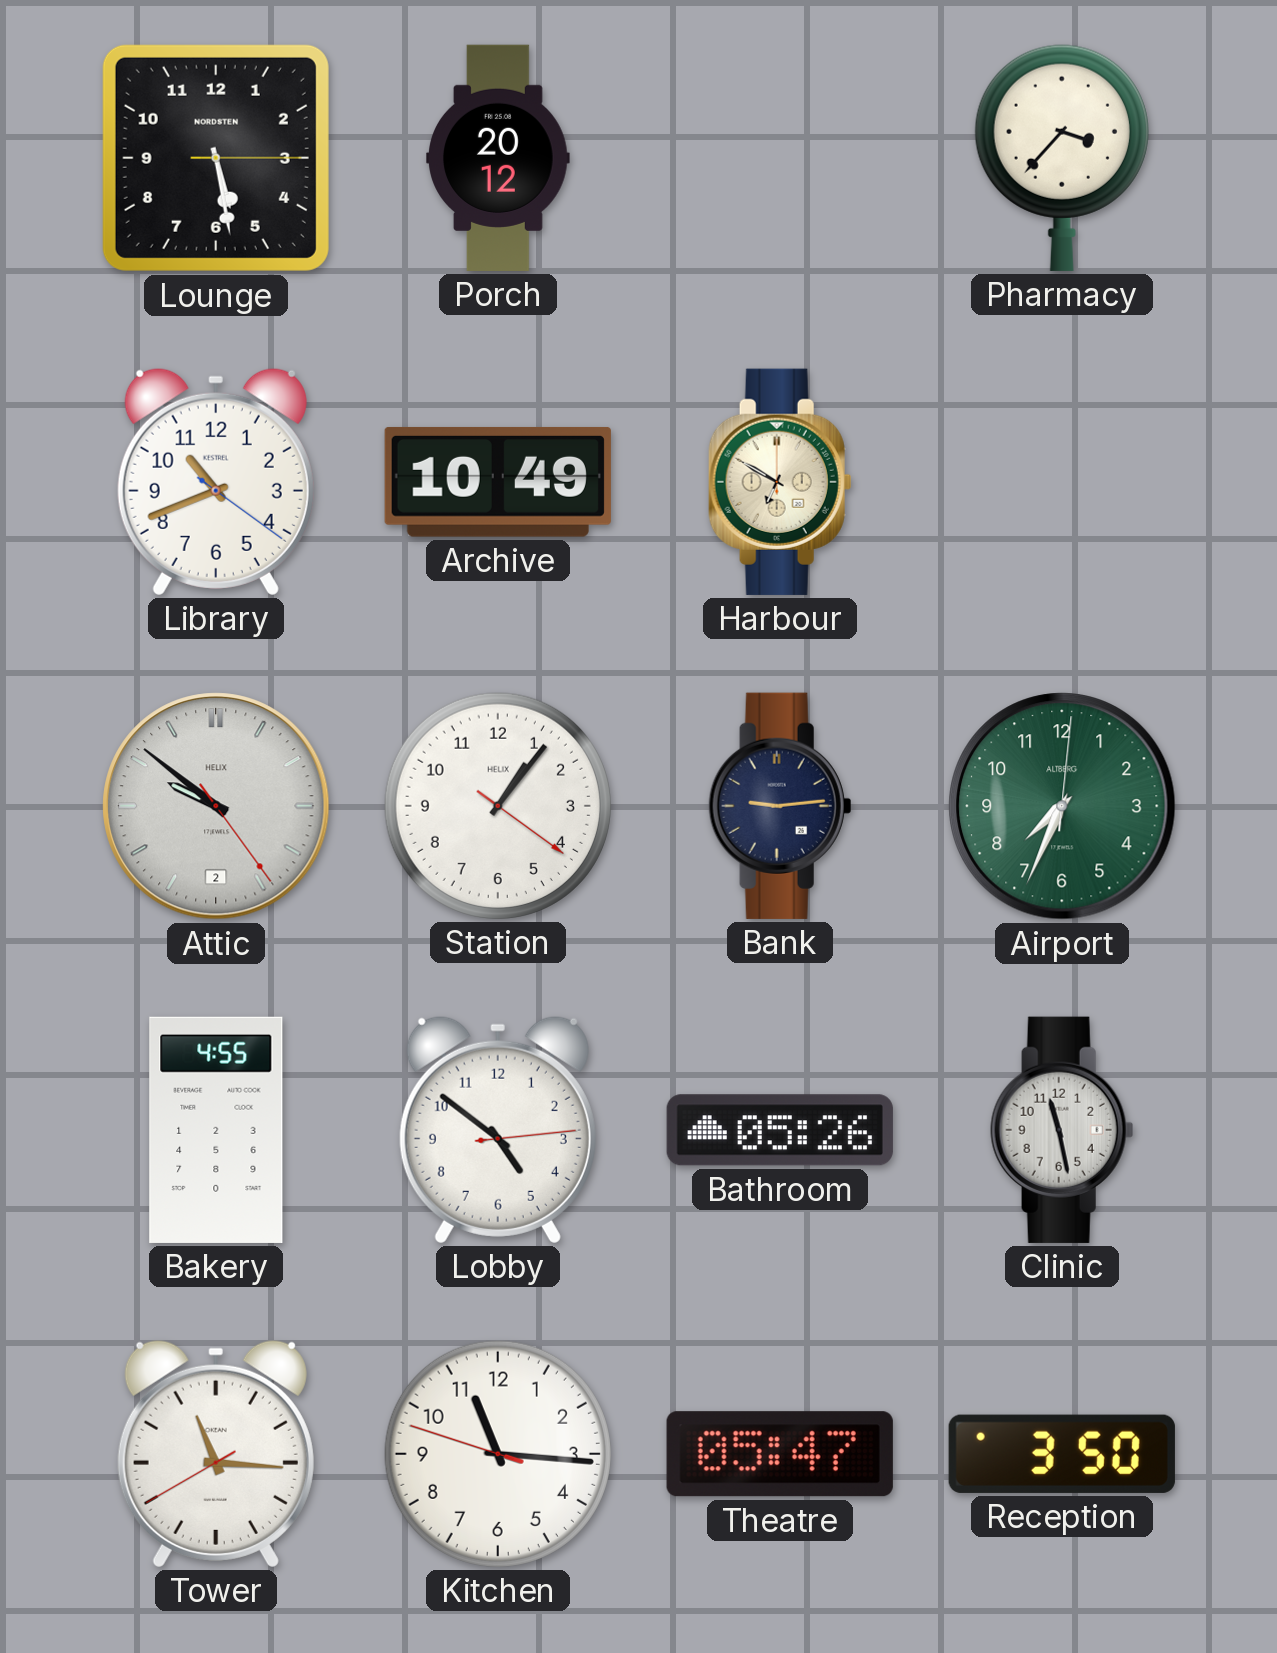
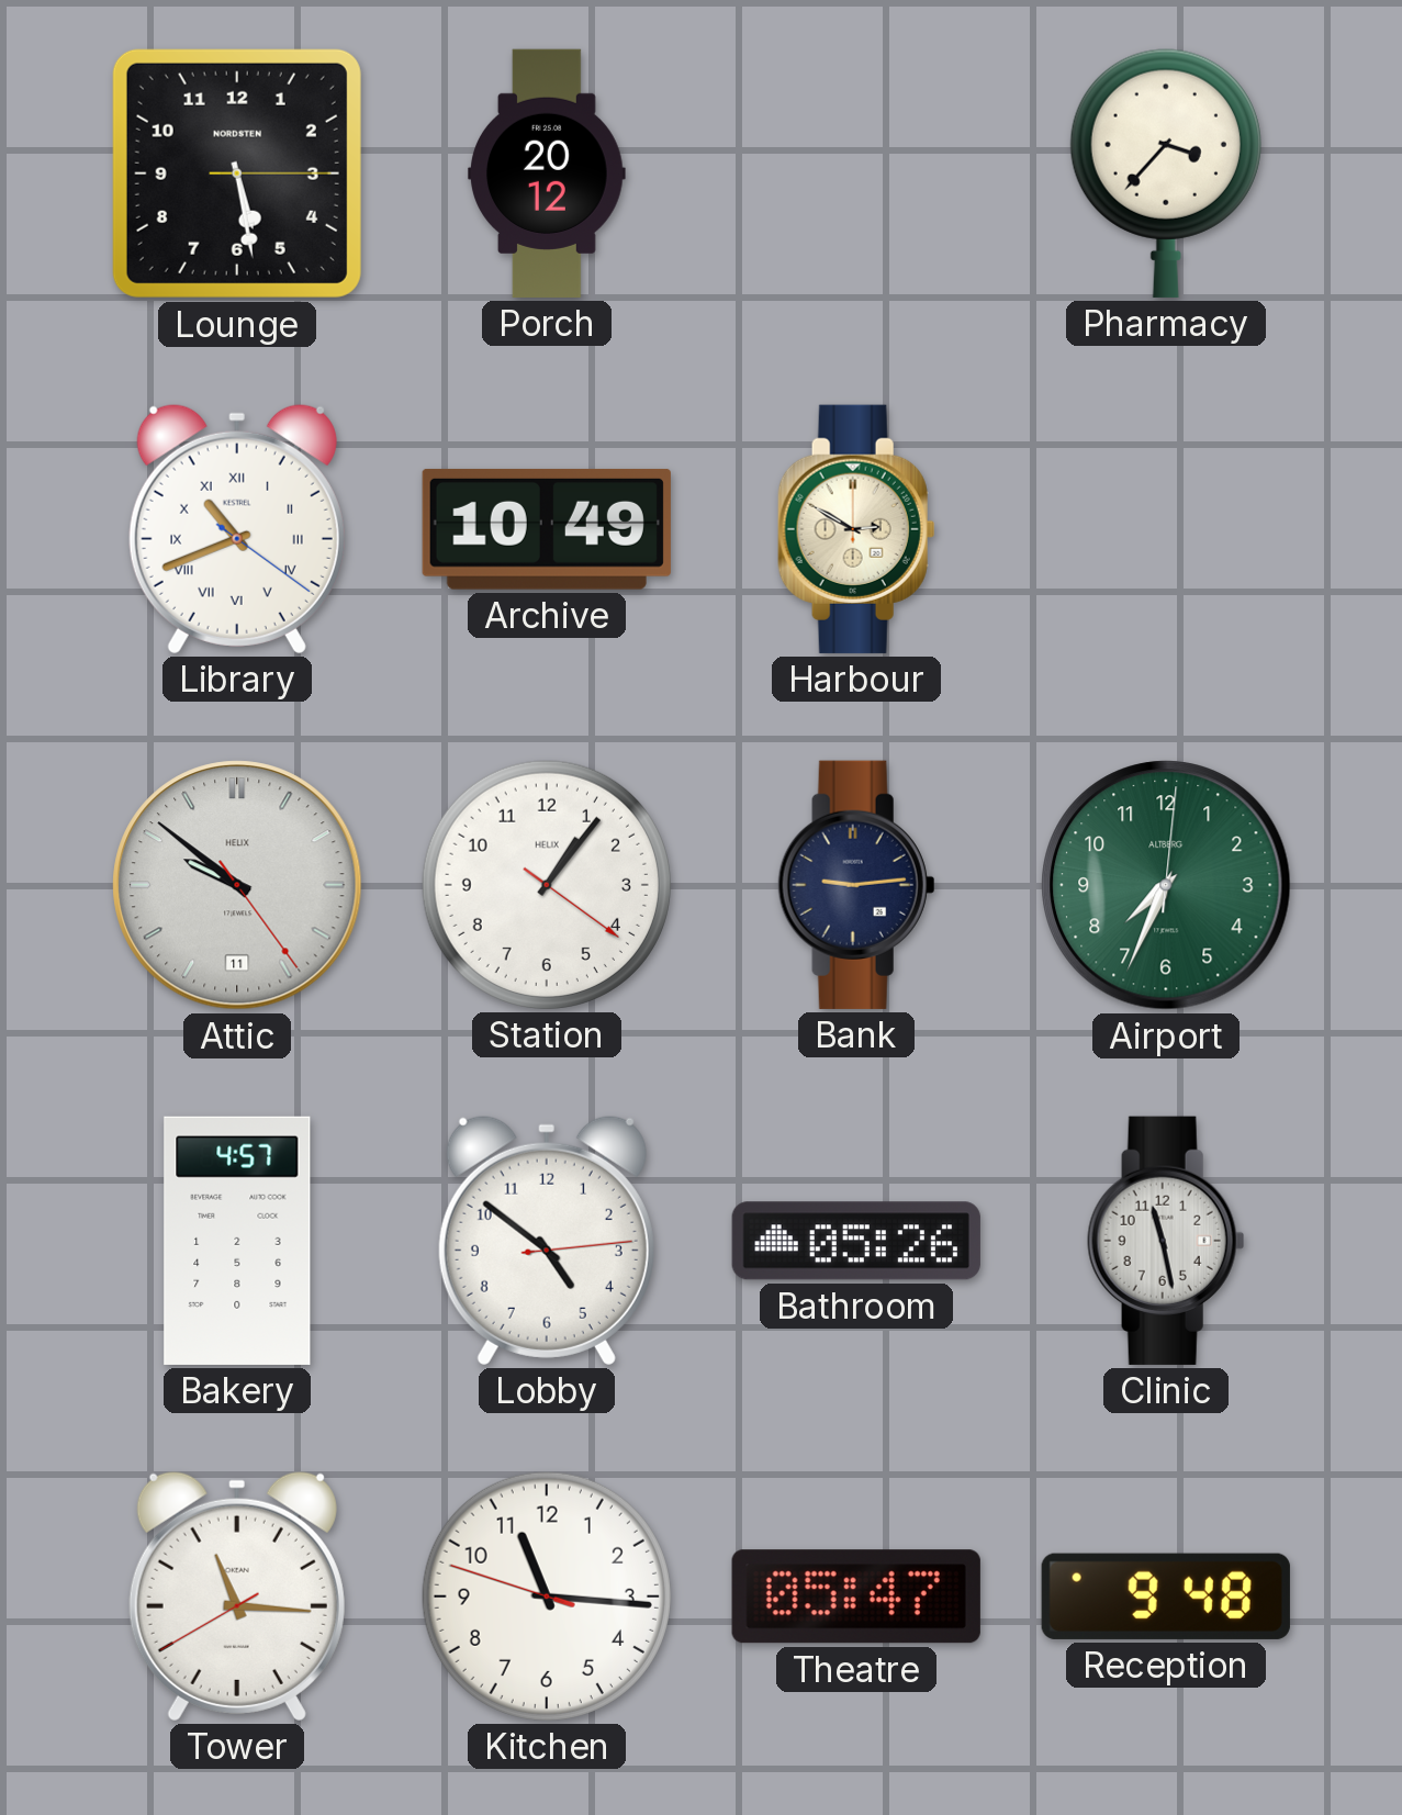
Library numerals: Arabic -> Roman (237, 528)
Harbour: 6:50 -> 2:50 (856, 529)
Attic date: 2 -> 11 (237, 885)
Bakery: 4:55 -> 4:57 (237, 1241)
Reception: 3:50 -> 9:48 (1166, 1596)
